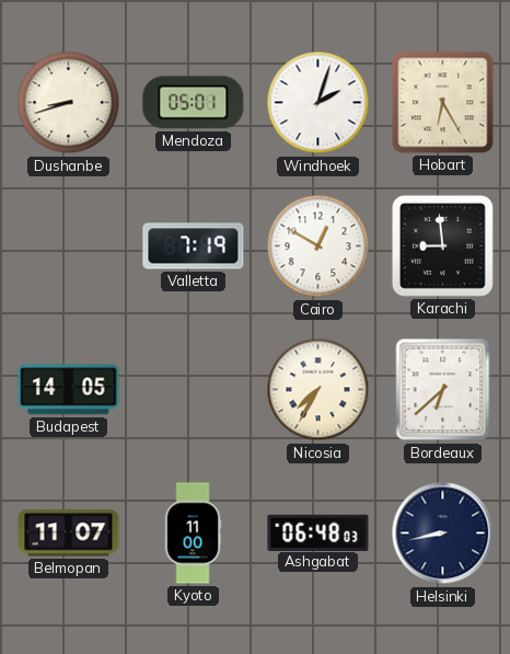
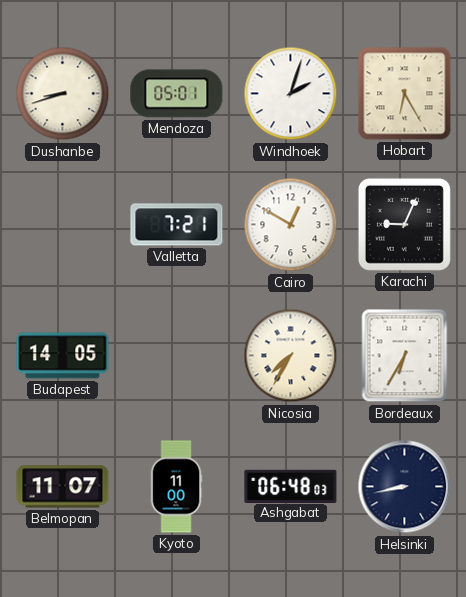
Valletta: 7:19 -> 7:21 (177, 225)
Karachi: 8:59 -> 9:04 (404, 224)
Bordeaux: 6:38 -> 6:35 (405, 356)
